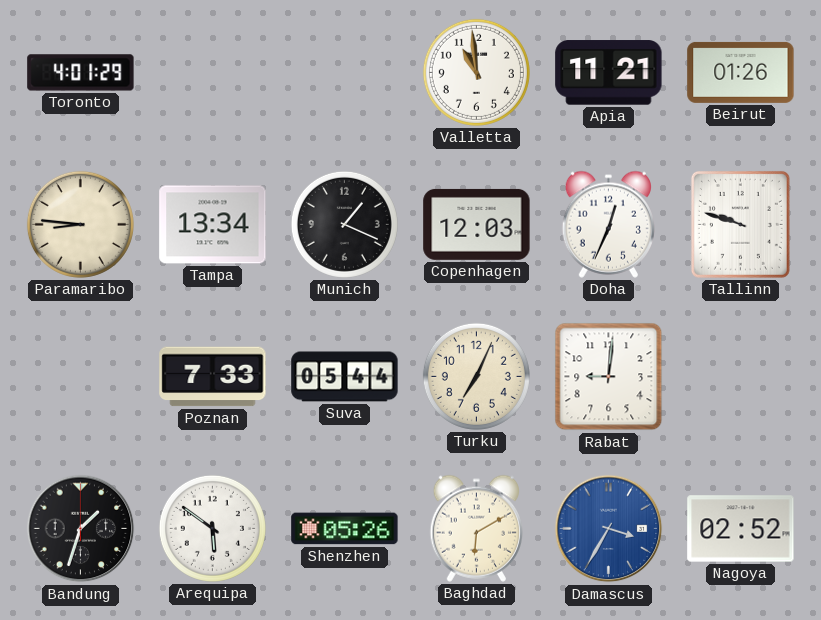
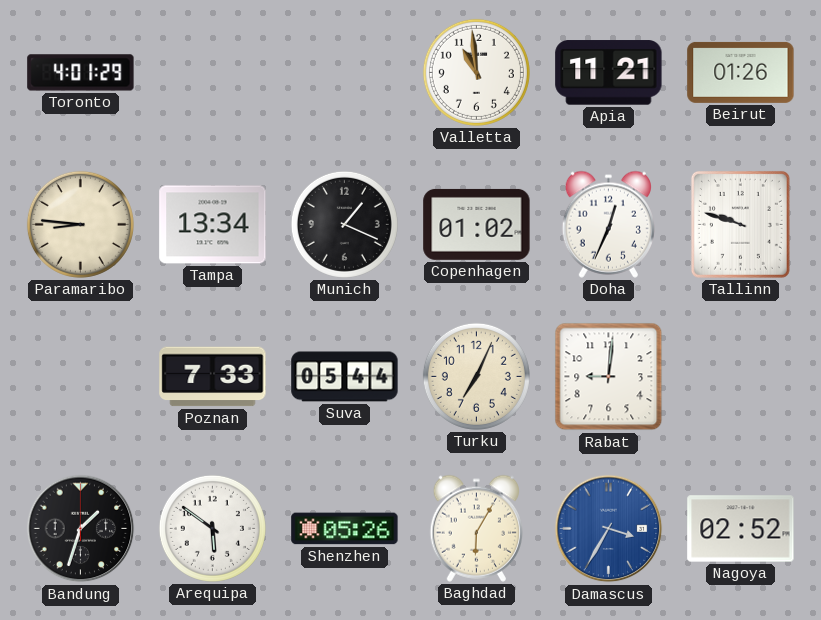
Copenhagen: 12:03 -> 01:02 (477, 224)
Baghdad: 6:10 -> 6:05 (476, 528)
